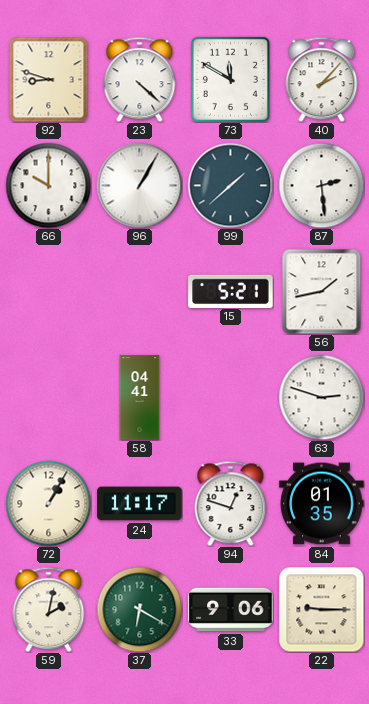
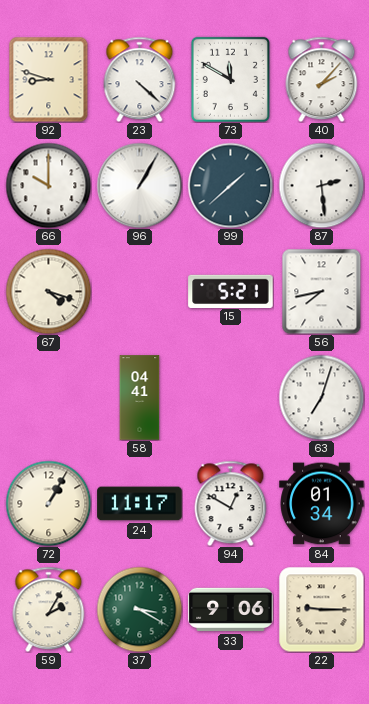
67: none -> 4:18 (48, 291)
56: 1:43 -> 7:43 (322, 291)
63: 2:48 -> 7:03 (321, 397)
94: 12:48 -> 12:50 (231, 503)
84: 01:35 -> 01:34 (322, 504)
59: 2:02 -> 2:05 (49, 609)
37: 6:20 -> 3:20 (139, 609)
